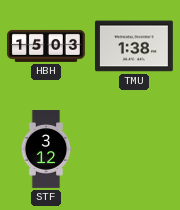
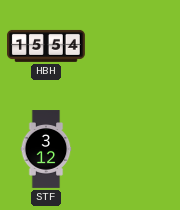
HBH: 15:03 -> 15:54 (47, 46)
TMU: 1:38 -> none (134, 46)
